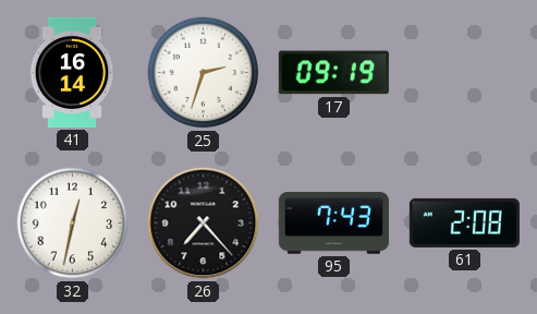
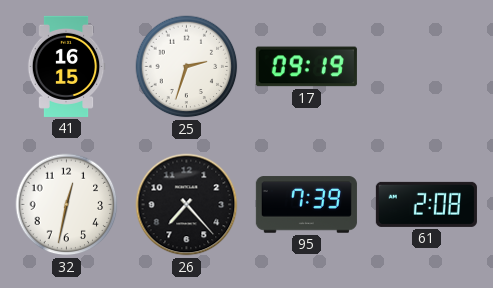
41: 16:14 -> 16:15 (66, 66)
95: 7:43 -> 7:39 (306, 205)
